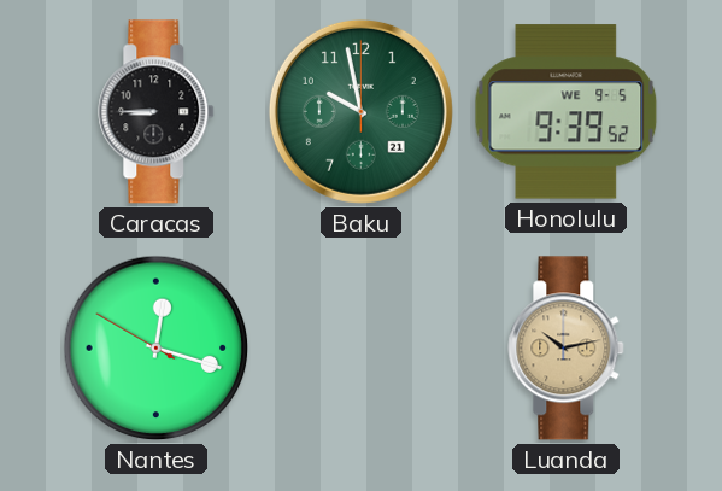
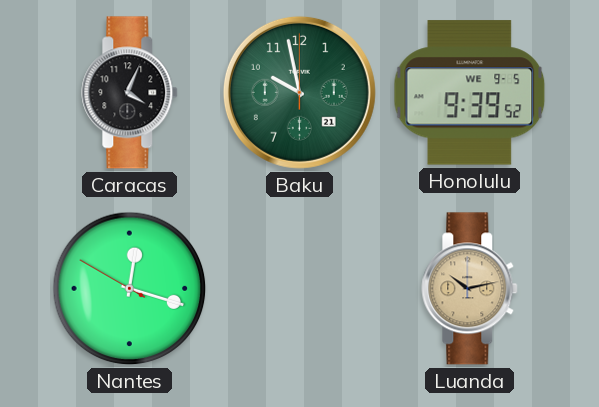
Caracas: 8:45 -> 4:04 (130, 93)
